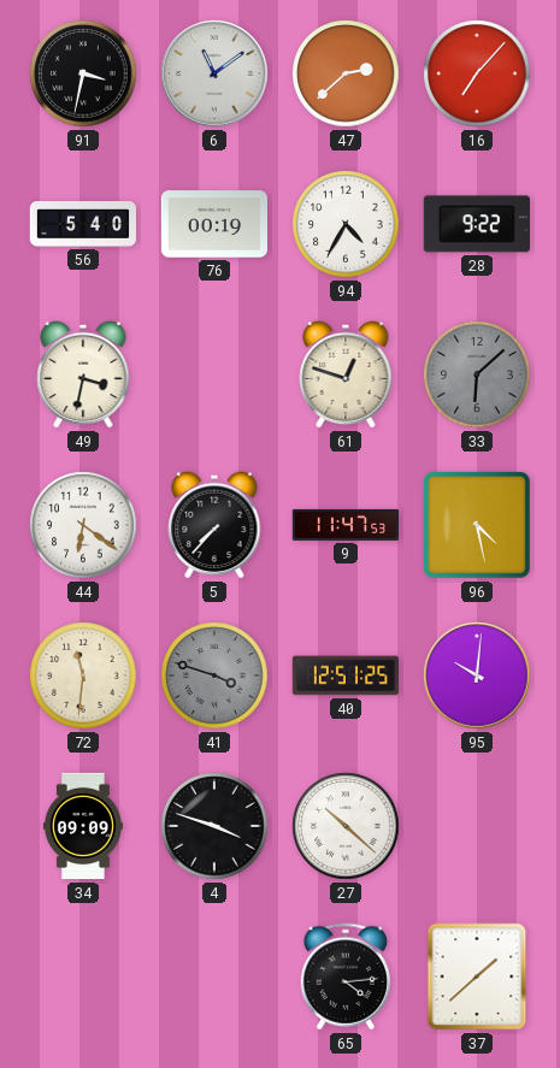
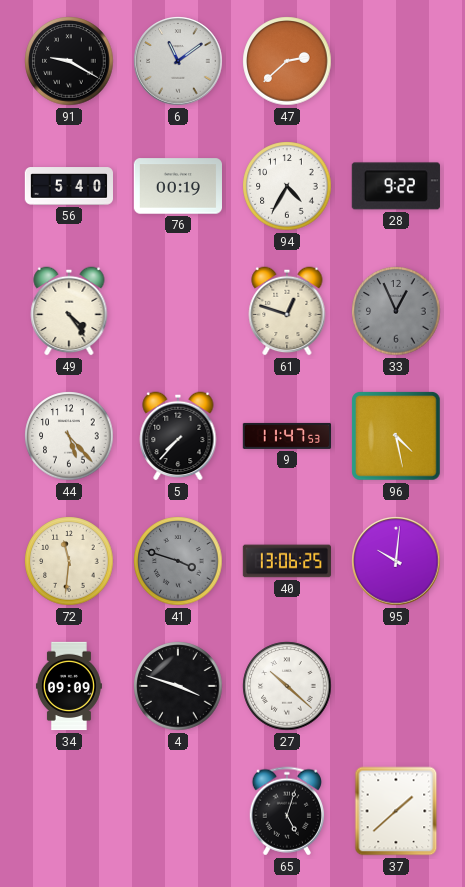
91: 3:32 -> 9:20 (69, 61)
16: 7:07 -> none (477, 73)
49: 3:32 -> 4:24 (69, 311)
33: 6:08 -> 12:56 (396, 311)
44: 6:21 -> 5:23 (69, 436)
40: 12:51 -> 13:06 (286, 561)
65: 4:14 -> 5:03 (286, 811)
